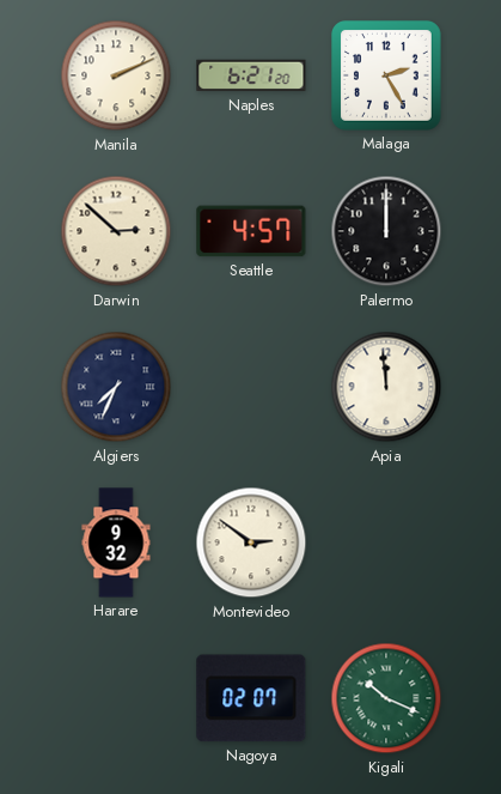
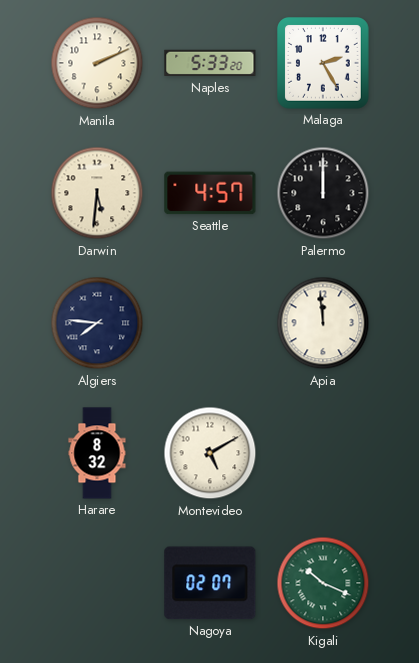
Naples: 6:21 -> 5:33 (210, 63)
Darwin: 2:52 -> 5:31 (97, 193)
Algiers: 7:34 -> 7:46 (97, 323)
Harare: 9:32 -> 8:32 (97, 453)
Montevideo: 2:51 -> 5:10 (210, 453)
